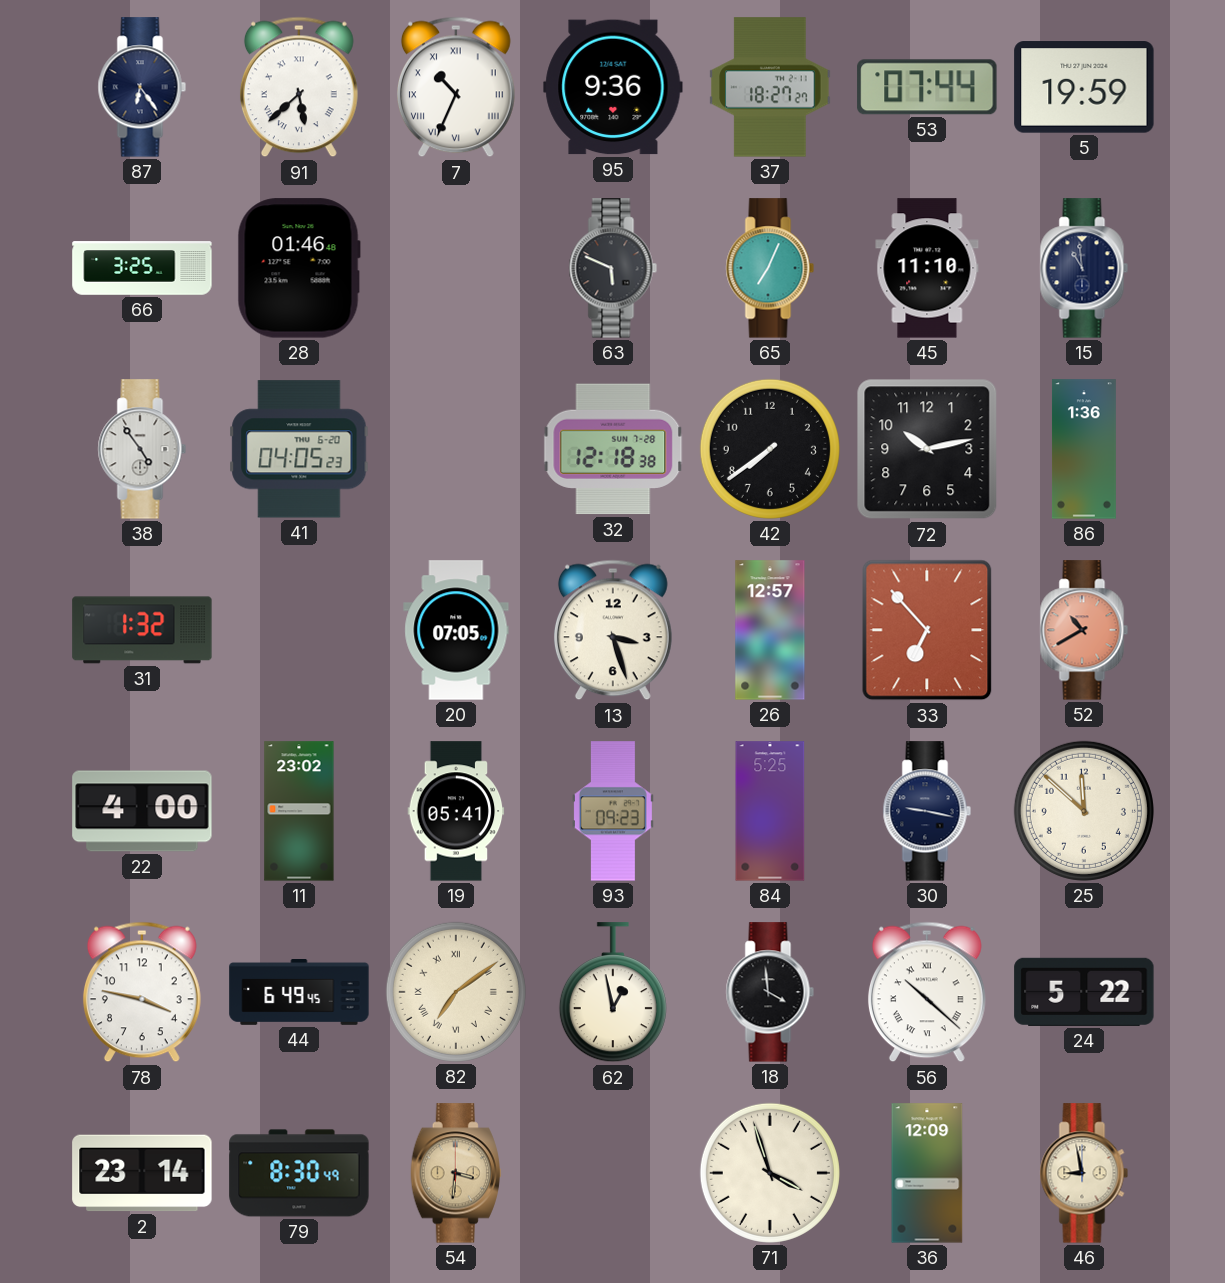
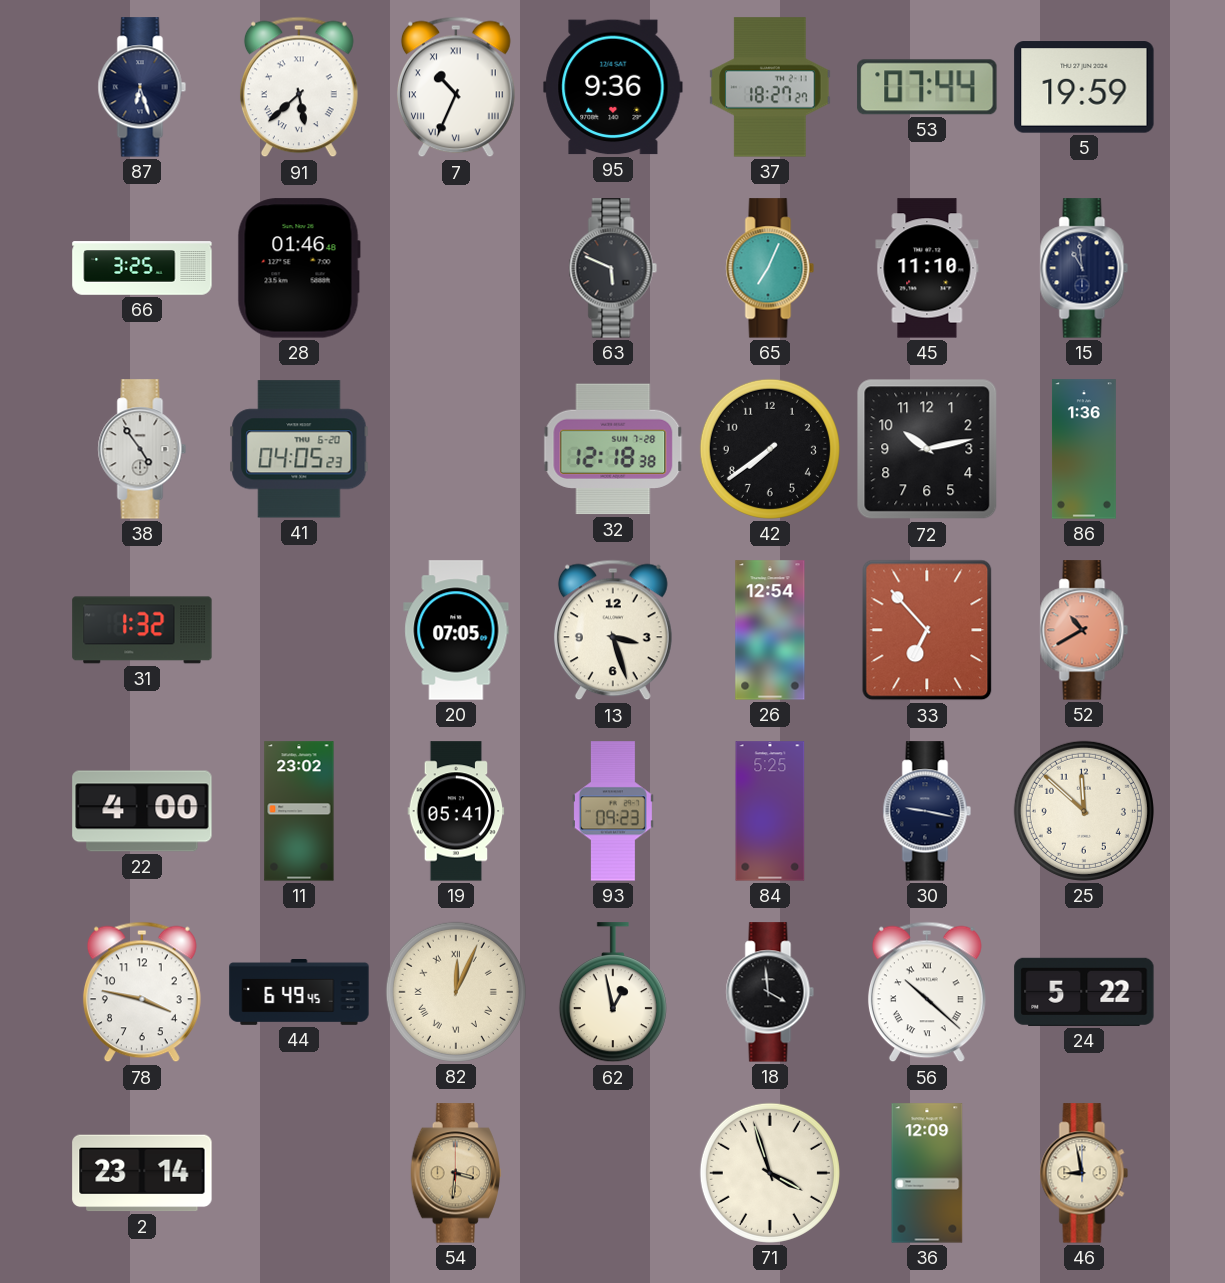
87: 6:24 -> 6:27 (142, 87)
26: 12:57 -> 12:54 (770, 630)
82: 7:09 -> 12:04 (456, 992)
79: 8:30 -> none (299, 1173)
